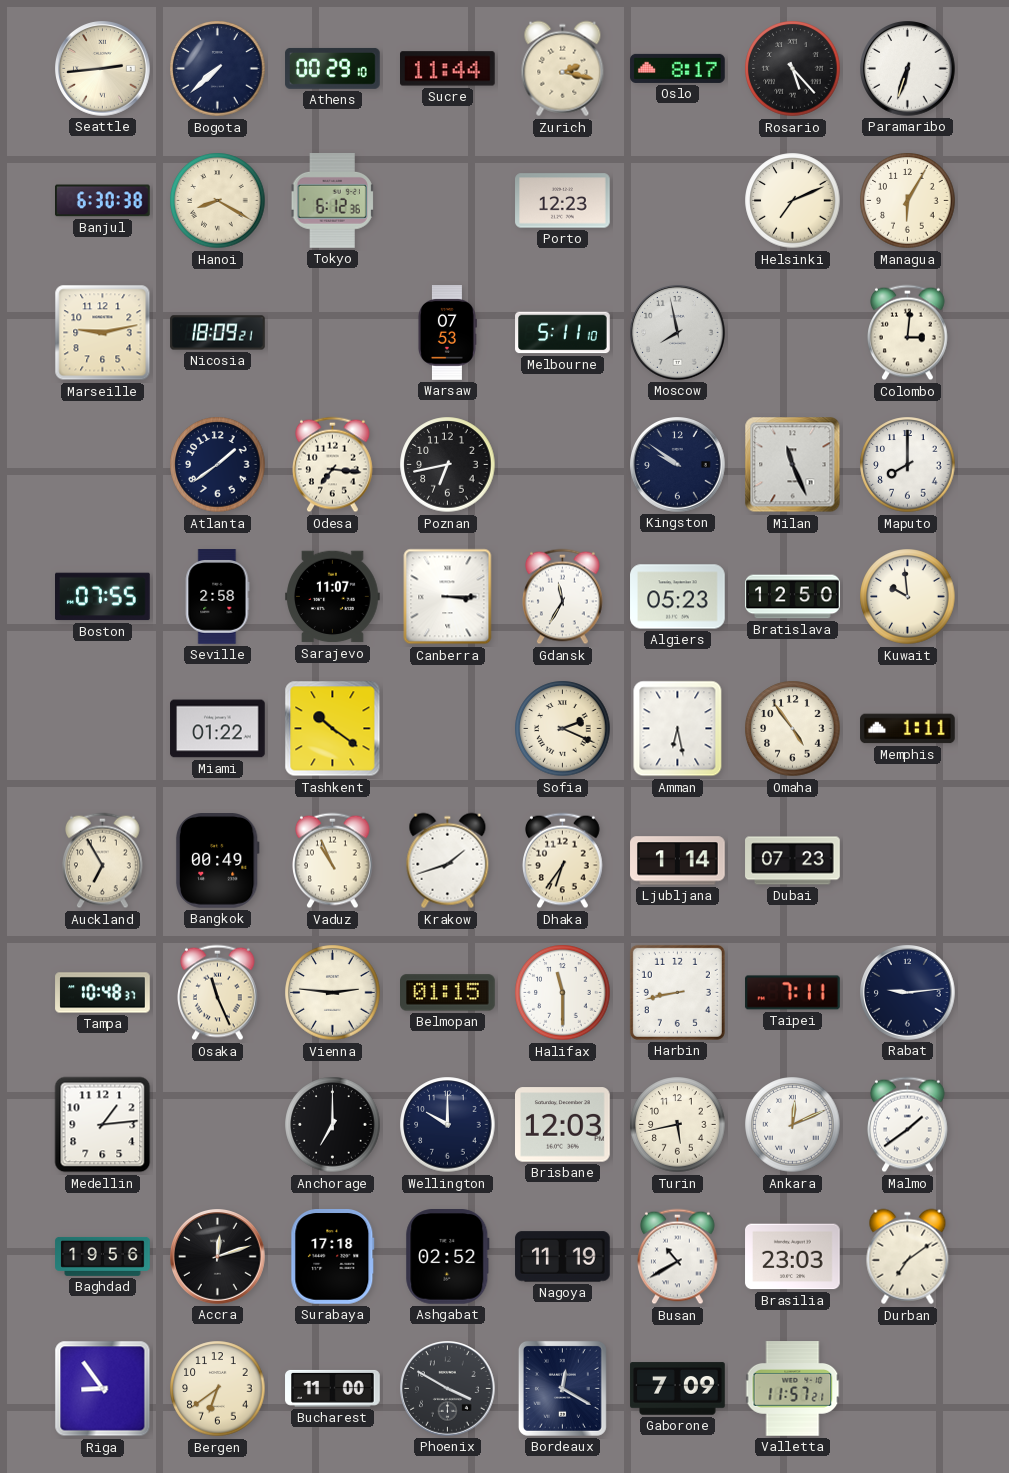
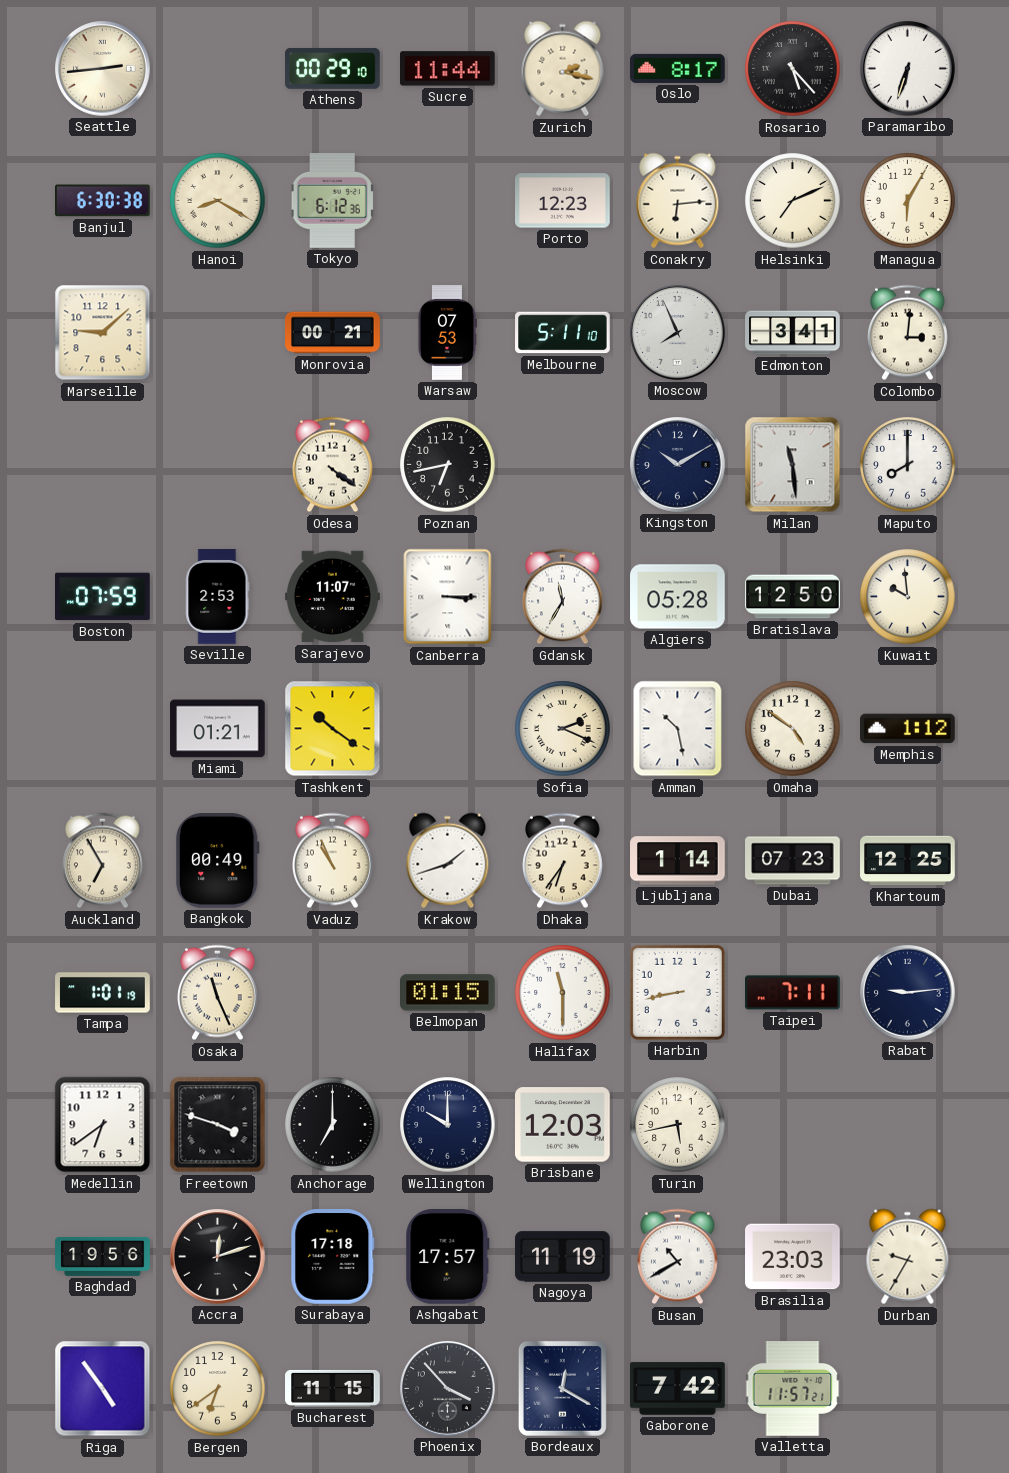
Bogota: 7:38 -> none (218, 69)
Conakry: none -> 6:14 (678, 201)
Marseille: 9:13 -> 9:08 (103, 333)
Nicosia: 18:09 -> none (218, 333)
Monrovia: none -> 00:21 (333, 333)
Moscow: 7:58 -> 7:56 (678, 333)
Edmonton: none -> 3:41 (793, 333)
Atlanta: 1:39 -> none (218, 465)
Odesa: 7:16 -> 4:21 (333, 465)
Kingston: 9:51 -> 10:10 (678, 465)
Milan: 11:26 -> 11:29 (793, 465)
Boston: 07:55 -> 07:59 (103, 597)
Seville: 2:58 -> 2:53 (217, 597)
Algiers: 05:23 -> 05:28 (678, 597)
Miami: 01:22 -> 01:21 (218, 729)
Amman: 6:28 -> 10:28 (678, 729)
Omaha: 4:54 -> 4:51 (793, 729)
Memphis: 1:11 -> 1:12 (908, 729)
Khartoum: none -> 12:25 (908, 861)
Tampa: 10:48 -> 1:01 (103, 993)
Vienna: 2:46 -> none (333, 993)
Medellin: 1:14 -> 6:39 (103, 1125)
Freetown: none -> 3:48 (218, 1125)
Ankara: 12:11 -> none (793, 1125)
Malmo: 1:39 -> none (908, 1125)
Ashgabat: 02:52 -> 17:57 (448, 1257)
Durban: 7:09 -> 9:35 (908, 1257)
Riga: 8:54 -> 4:54 (103, 1389)
Bucharest: 11:00 -> 11:15 (333, 1388)
Phoenix: 3:50 -> 3:53 (448, 1389)
Gaborone: 7:09 -> 7:42 (678, 1389)
